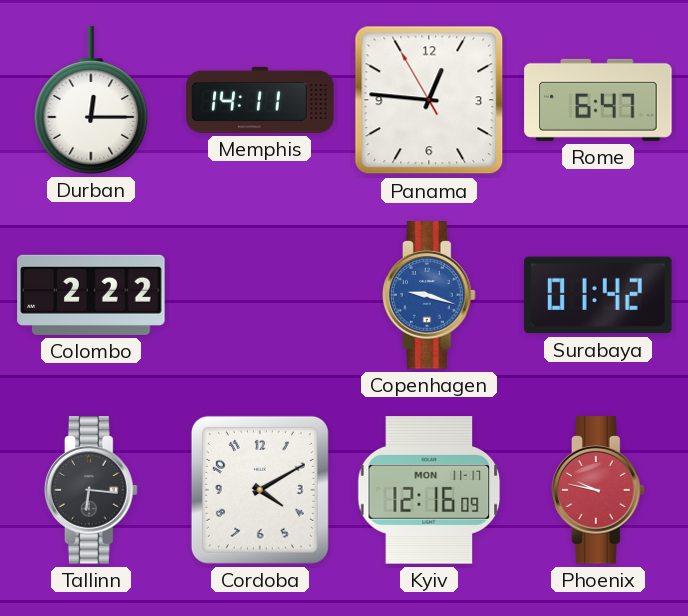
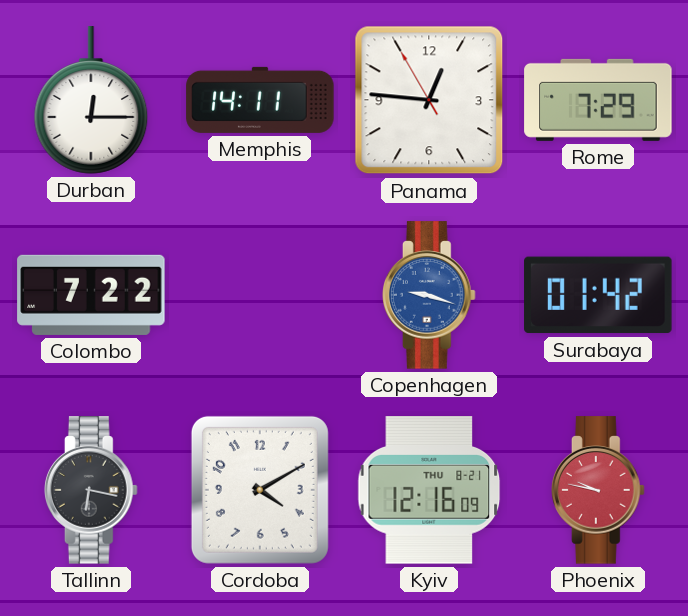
Rome: 6:47 -> 7:29 (598, 100)
Colombo: 2:22 -> 7:22 (91, 295)
Tallinn: 6:16 -> 6:17 (91, 490)
Kyiv date: MON 11-17 -> THU 8-21 (429, 490)
